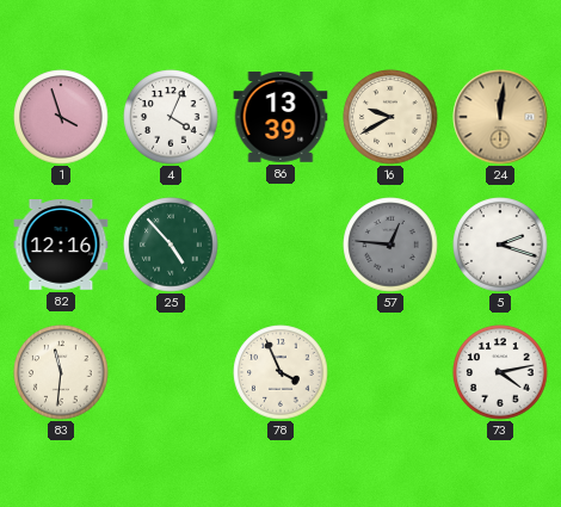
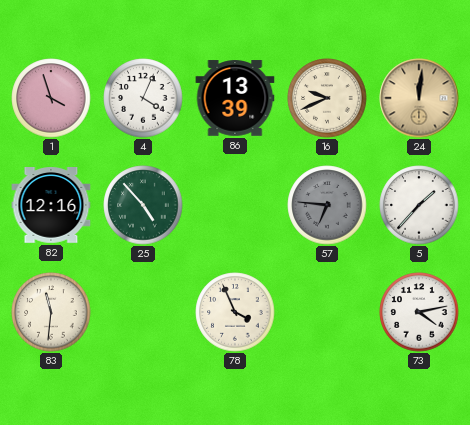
16: 9:40 -> 9:41 (327, 98)
57: 12:46 -> 6:46 (327, 205)
5: 2:18 -> 1:37 (419, 205)
